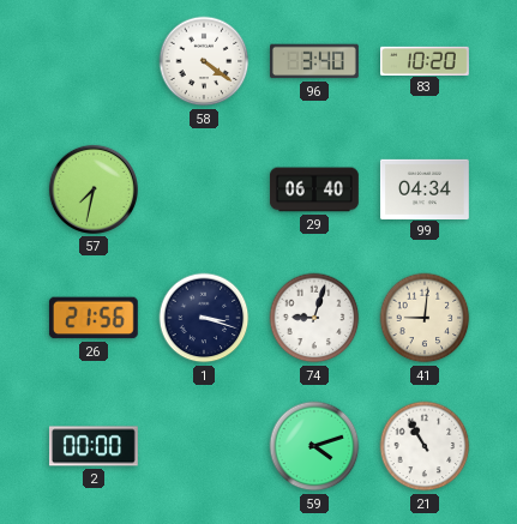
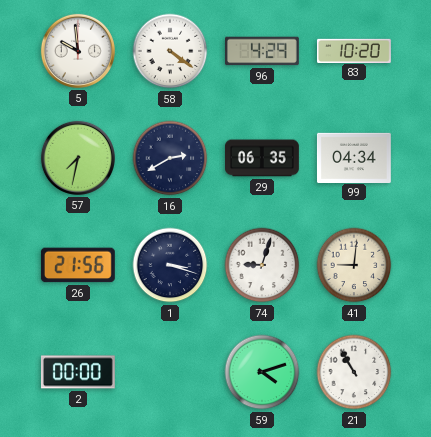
5: none -> 9:59 (78, 51)
96: 3:40 -> 4:29 (262, 51)
16: none -> 2:40 (170, 158)
29: 06:40 -> 06:35 (262, 158)
